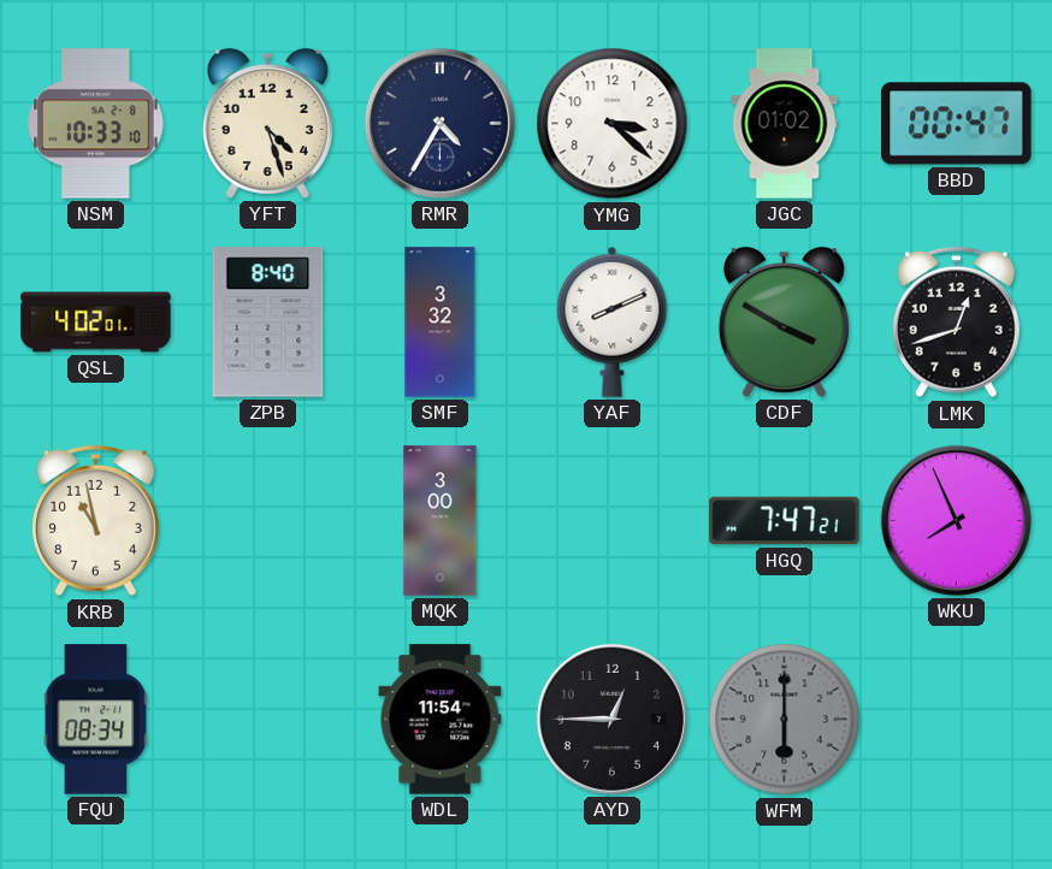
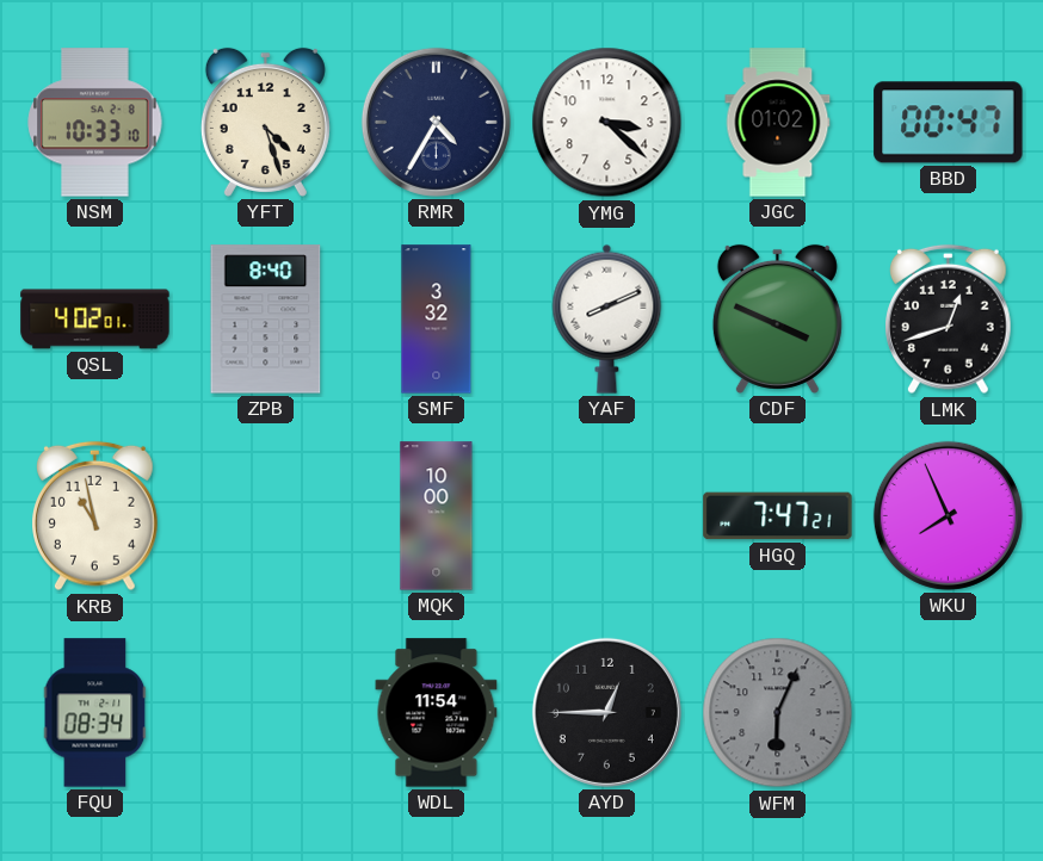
CDF: 3:50 -> 3:49 (777, 318)
MQK: 3:00 -> 10:00 (437, 516)
WFM: 6:00 -> 6:04 (778, 713)
